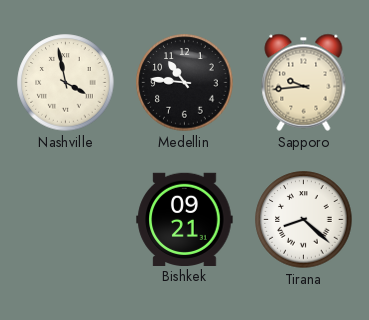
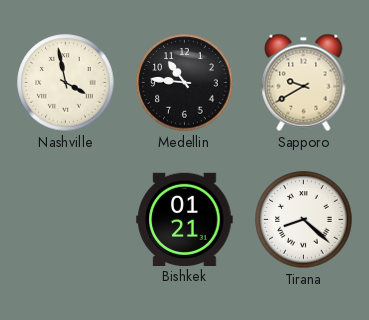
Sapporo: 9:44 -> 9:40 (304, 82)
Bishkek: 09:21 -> 01:21 (185, 219)
